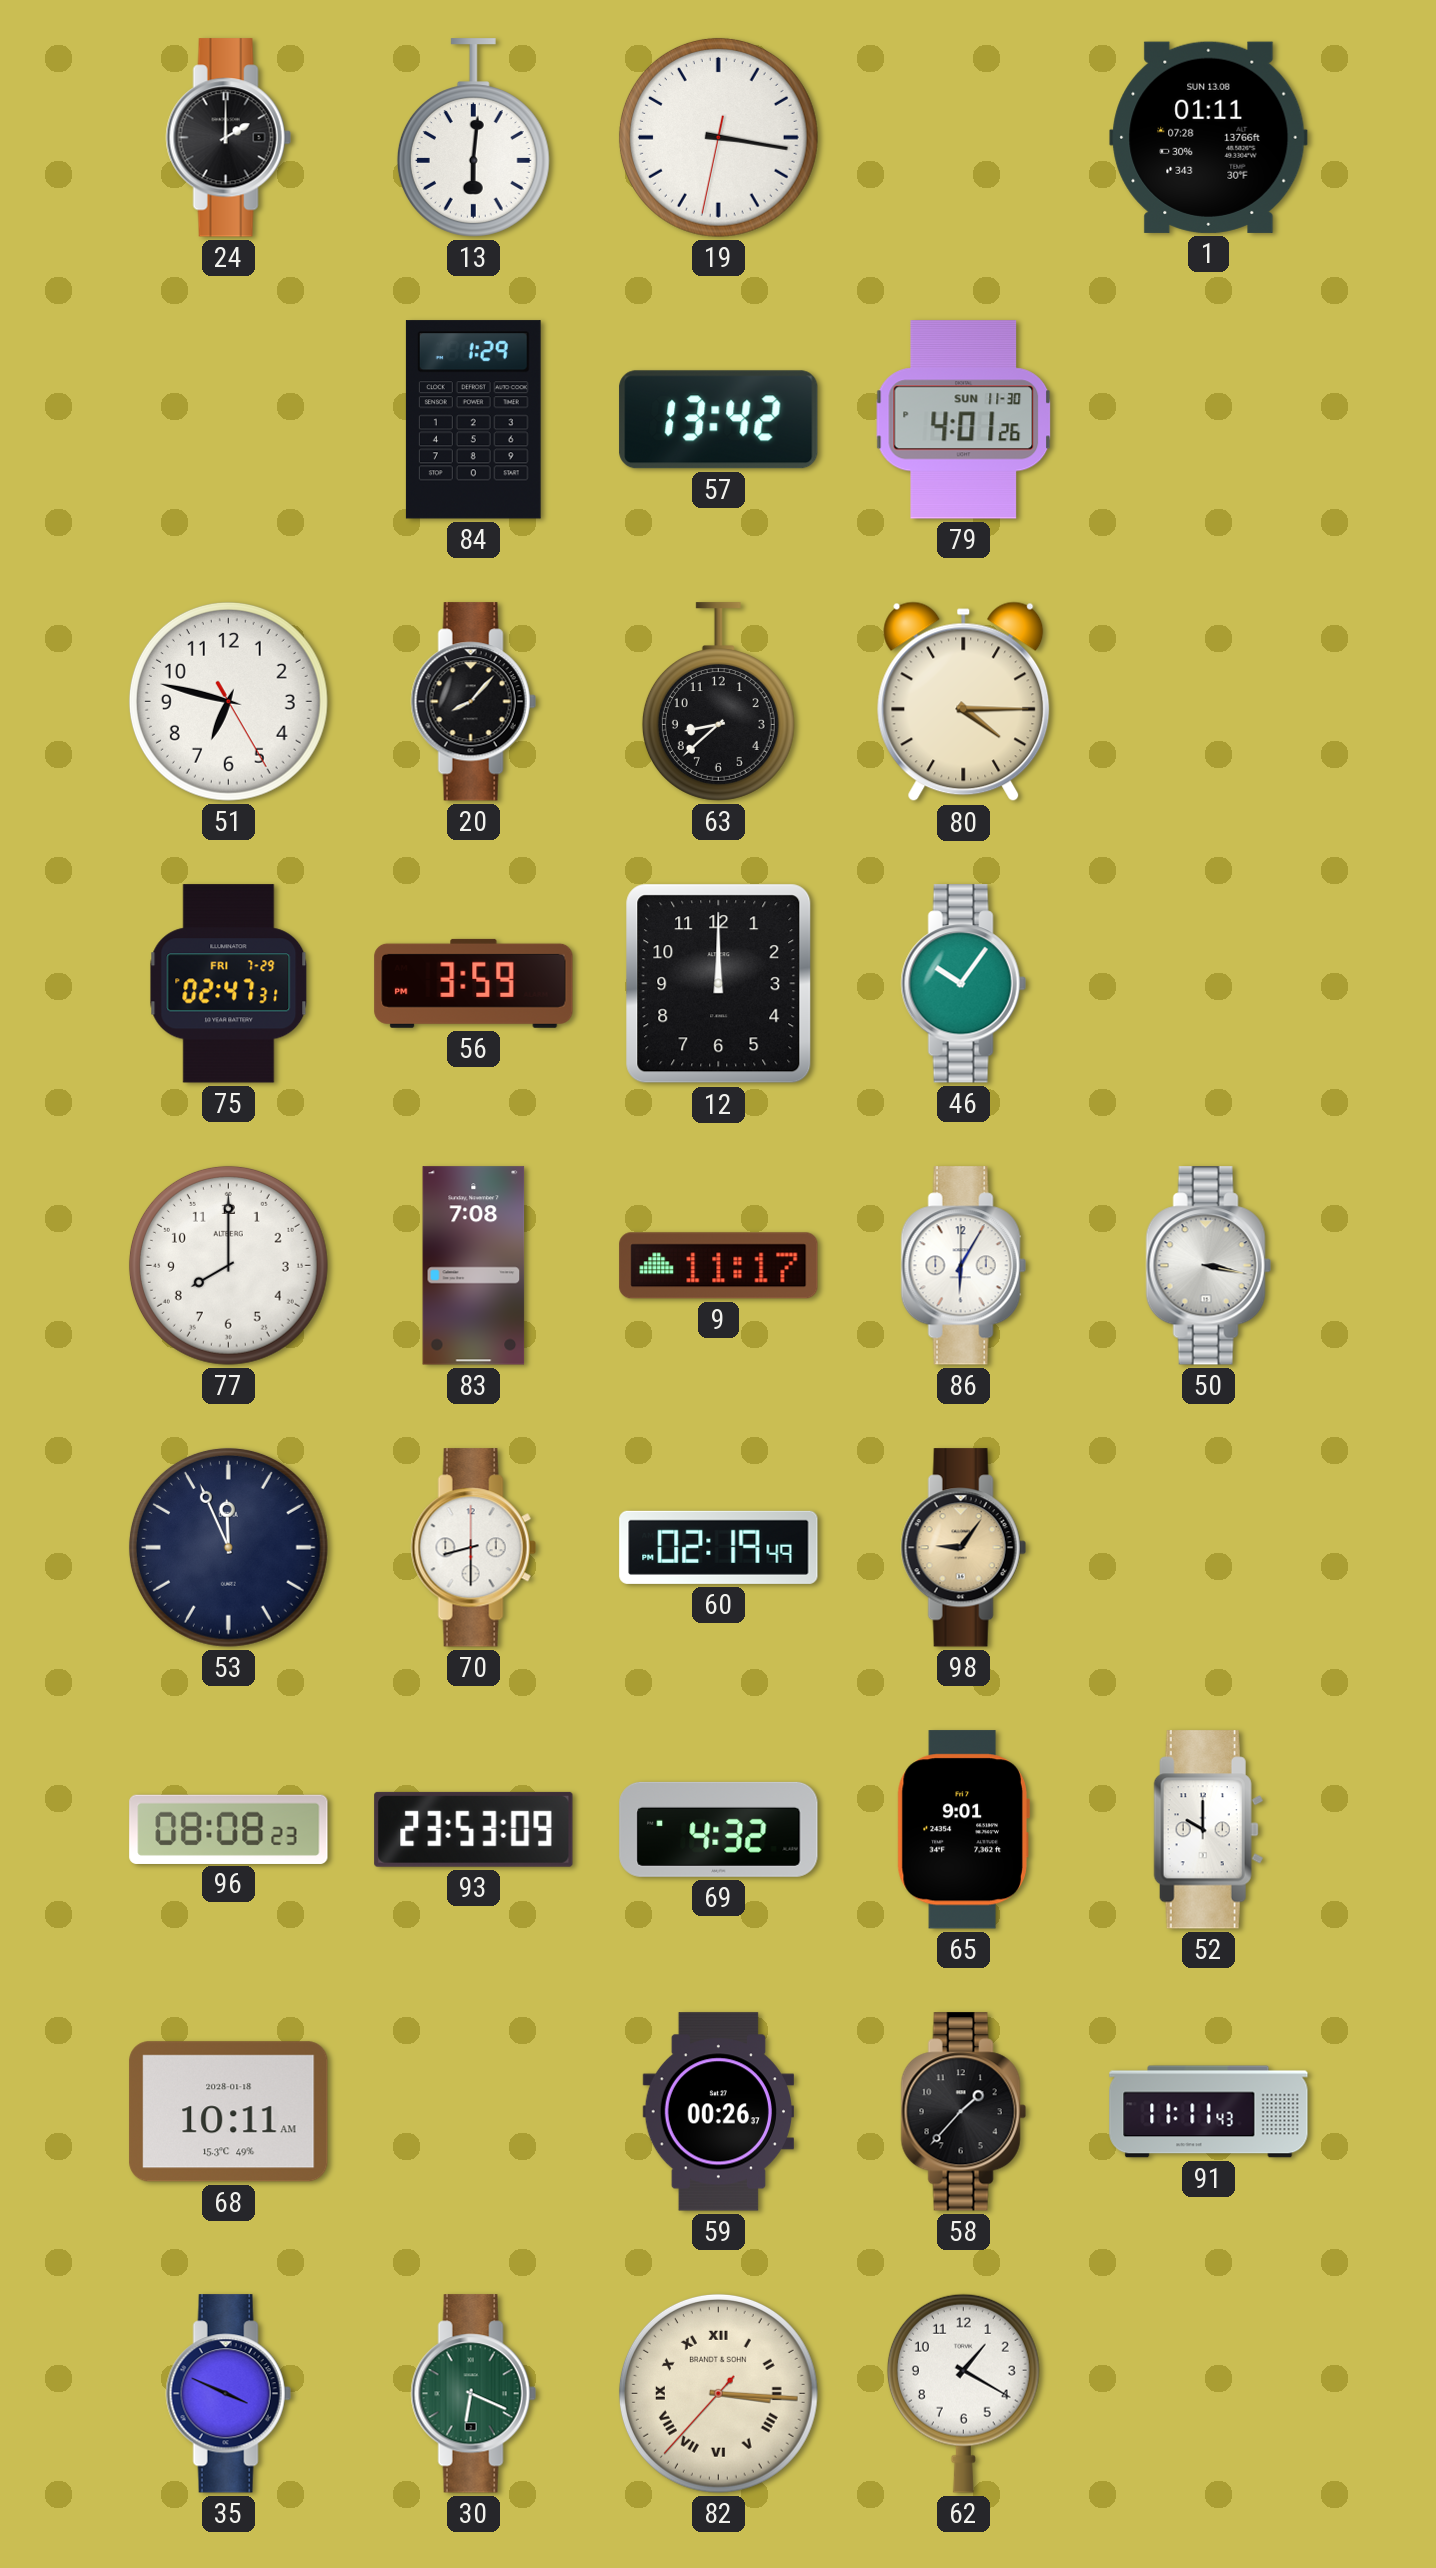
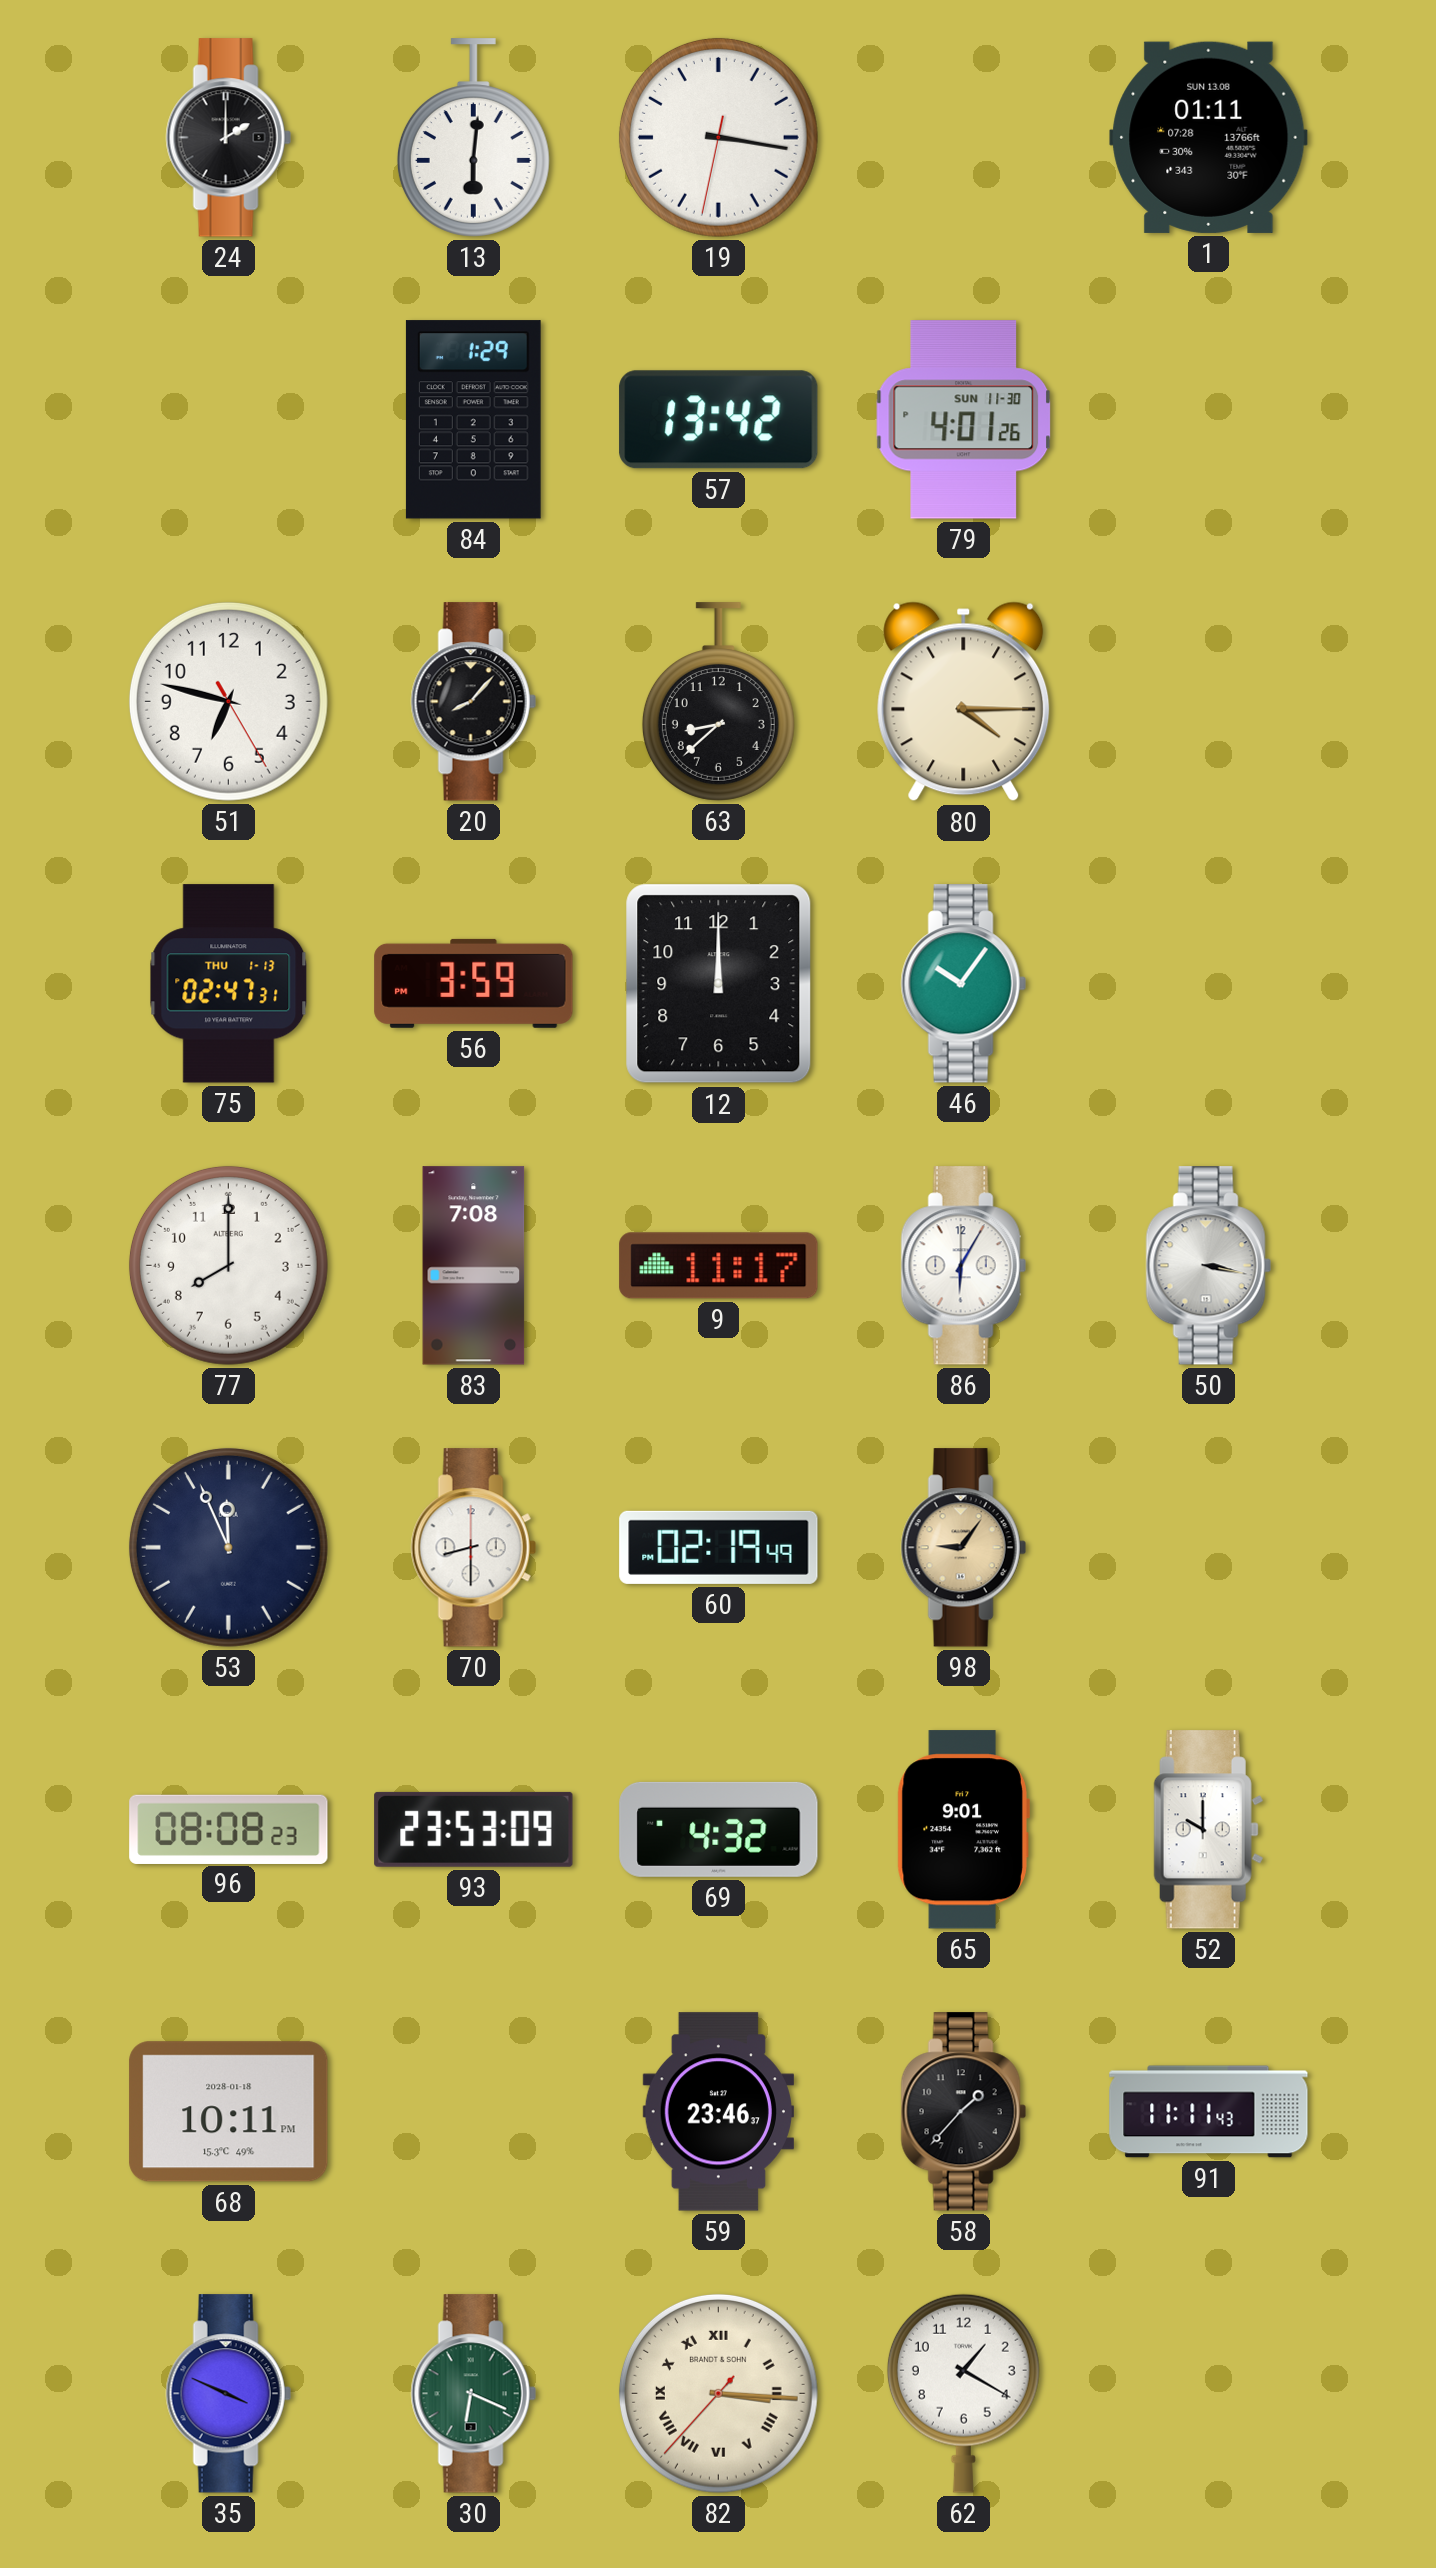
75 date: FRI 7-29 -> THU 1-13 (229, 984)
68: 10:11 AM -> 10:11 PM (229, 2112)
59: 00:26 -> 23:46 (718, 2112)
